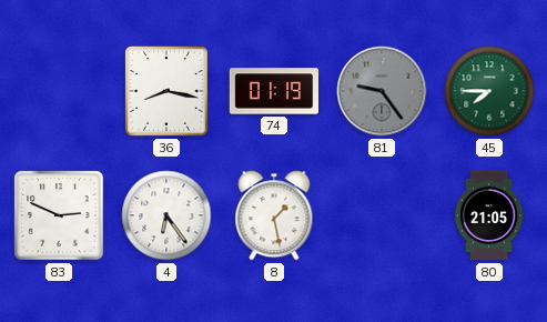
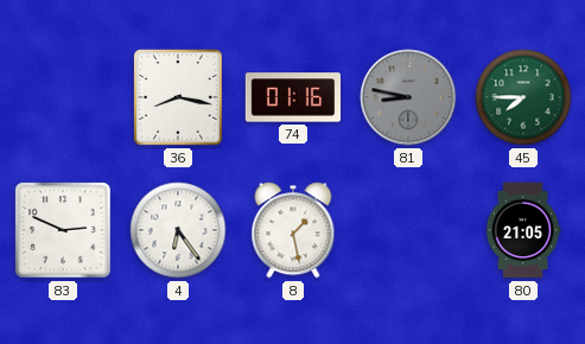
74: 01:19 -> 01:16 (292, 97)
81: 9:24 -> 8:47 (408, 97)
